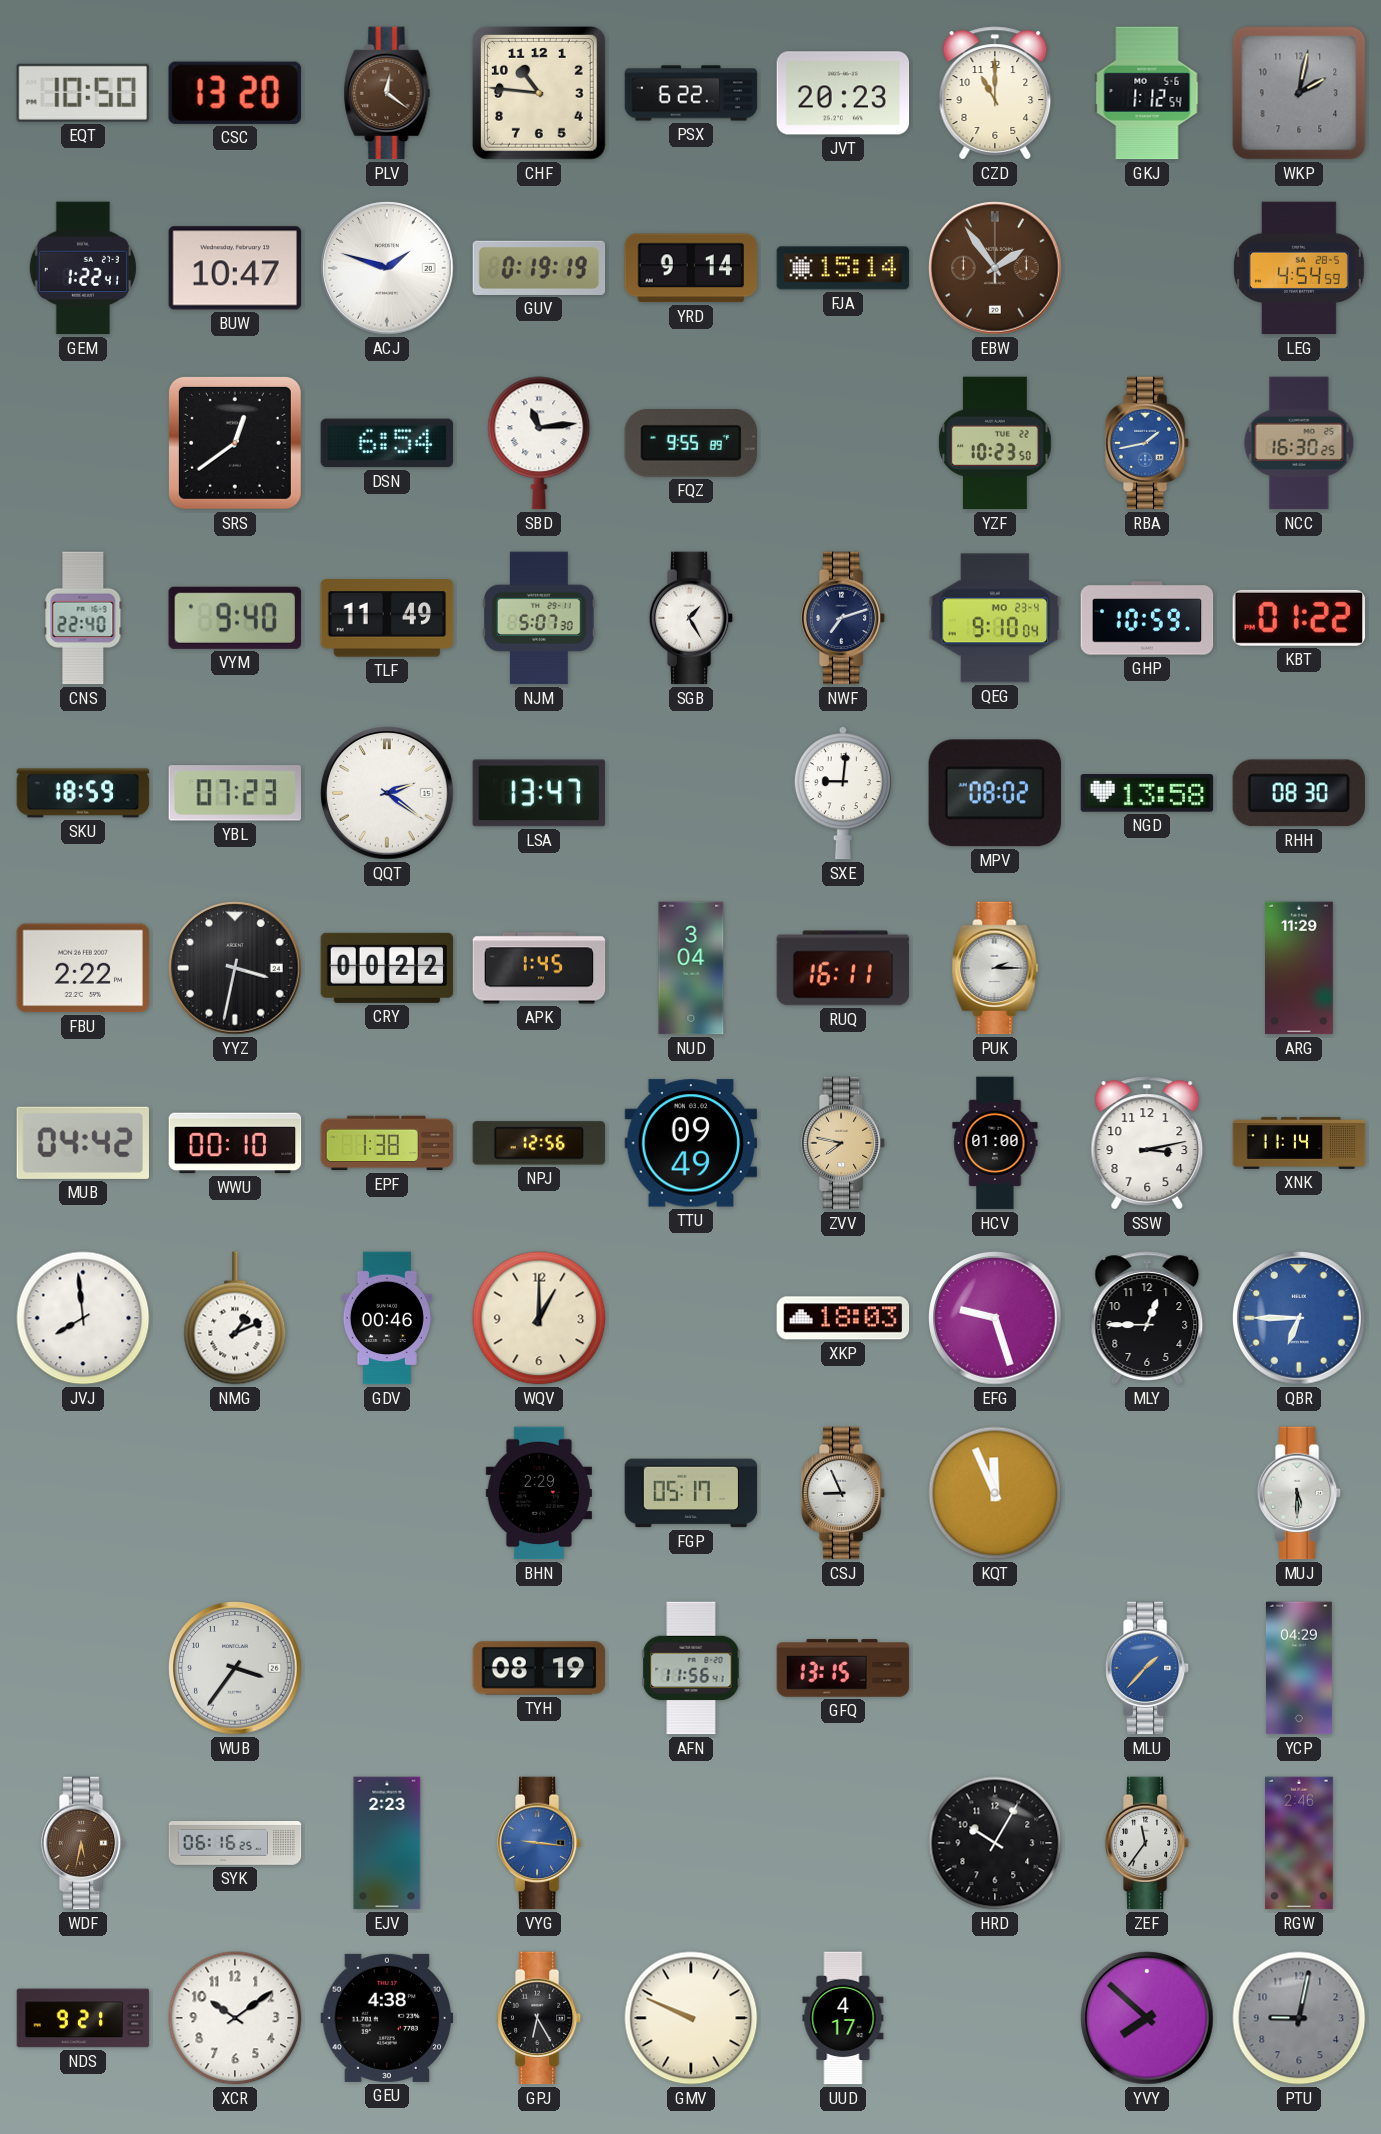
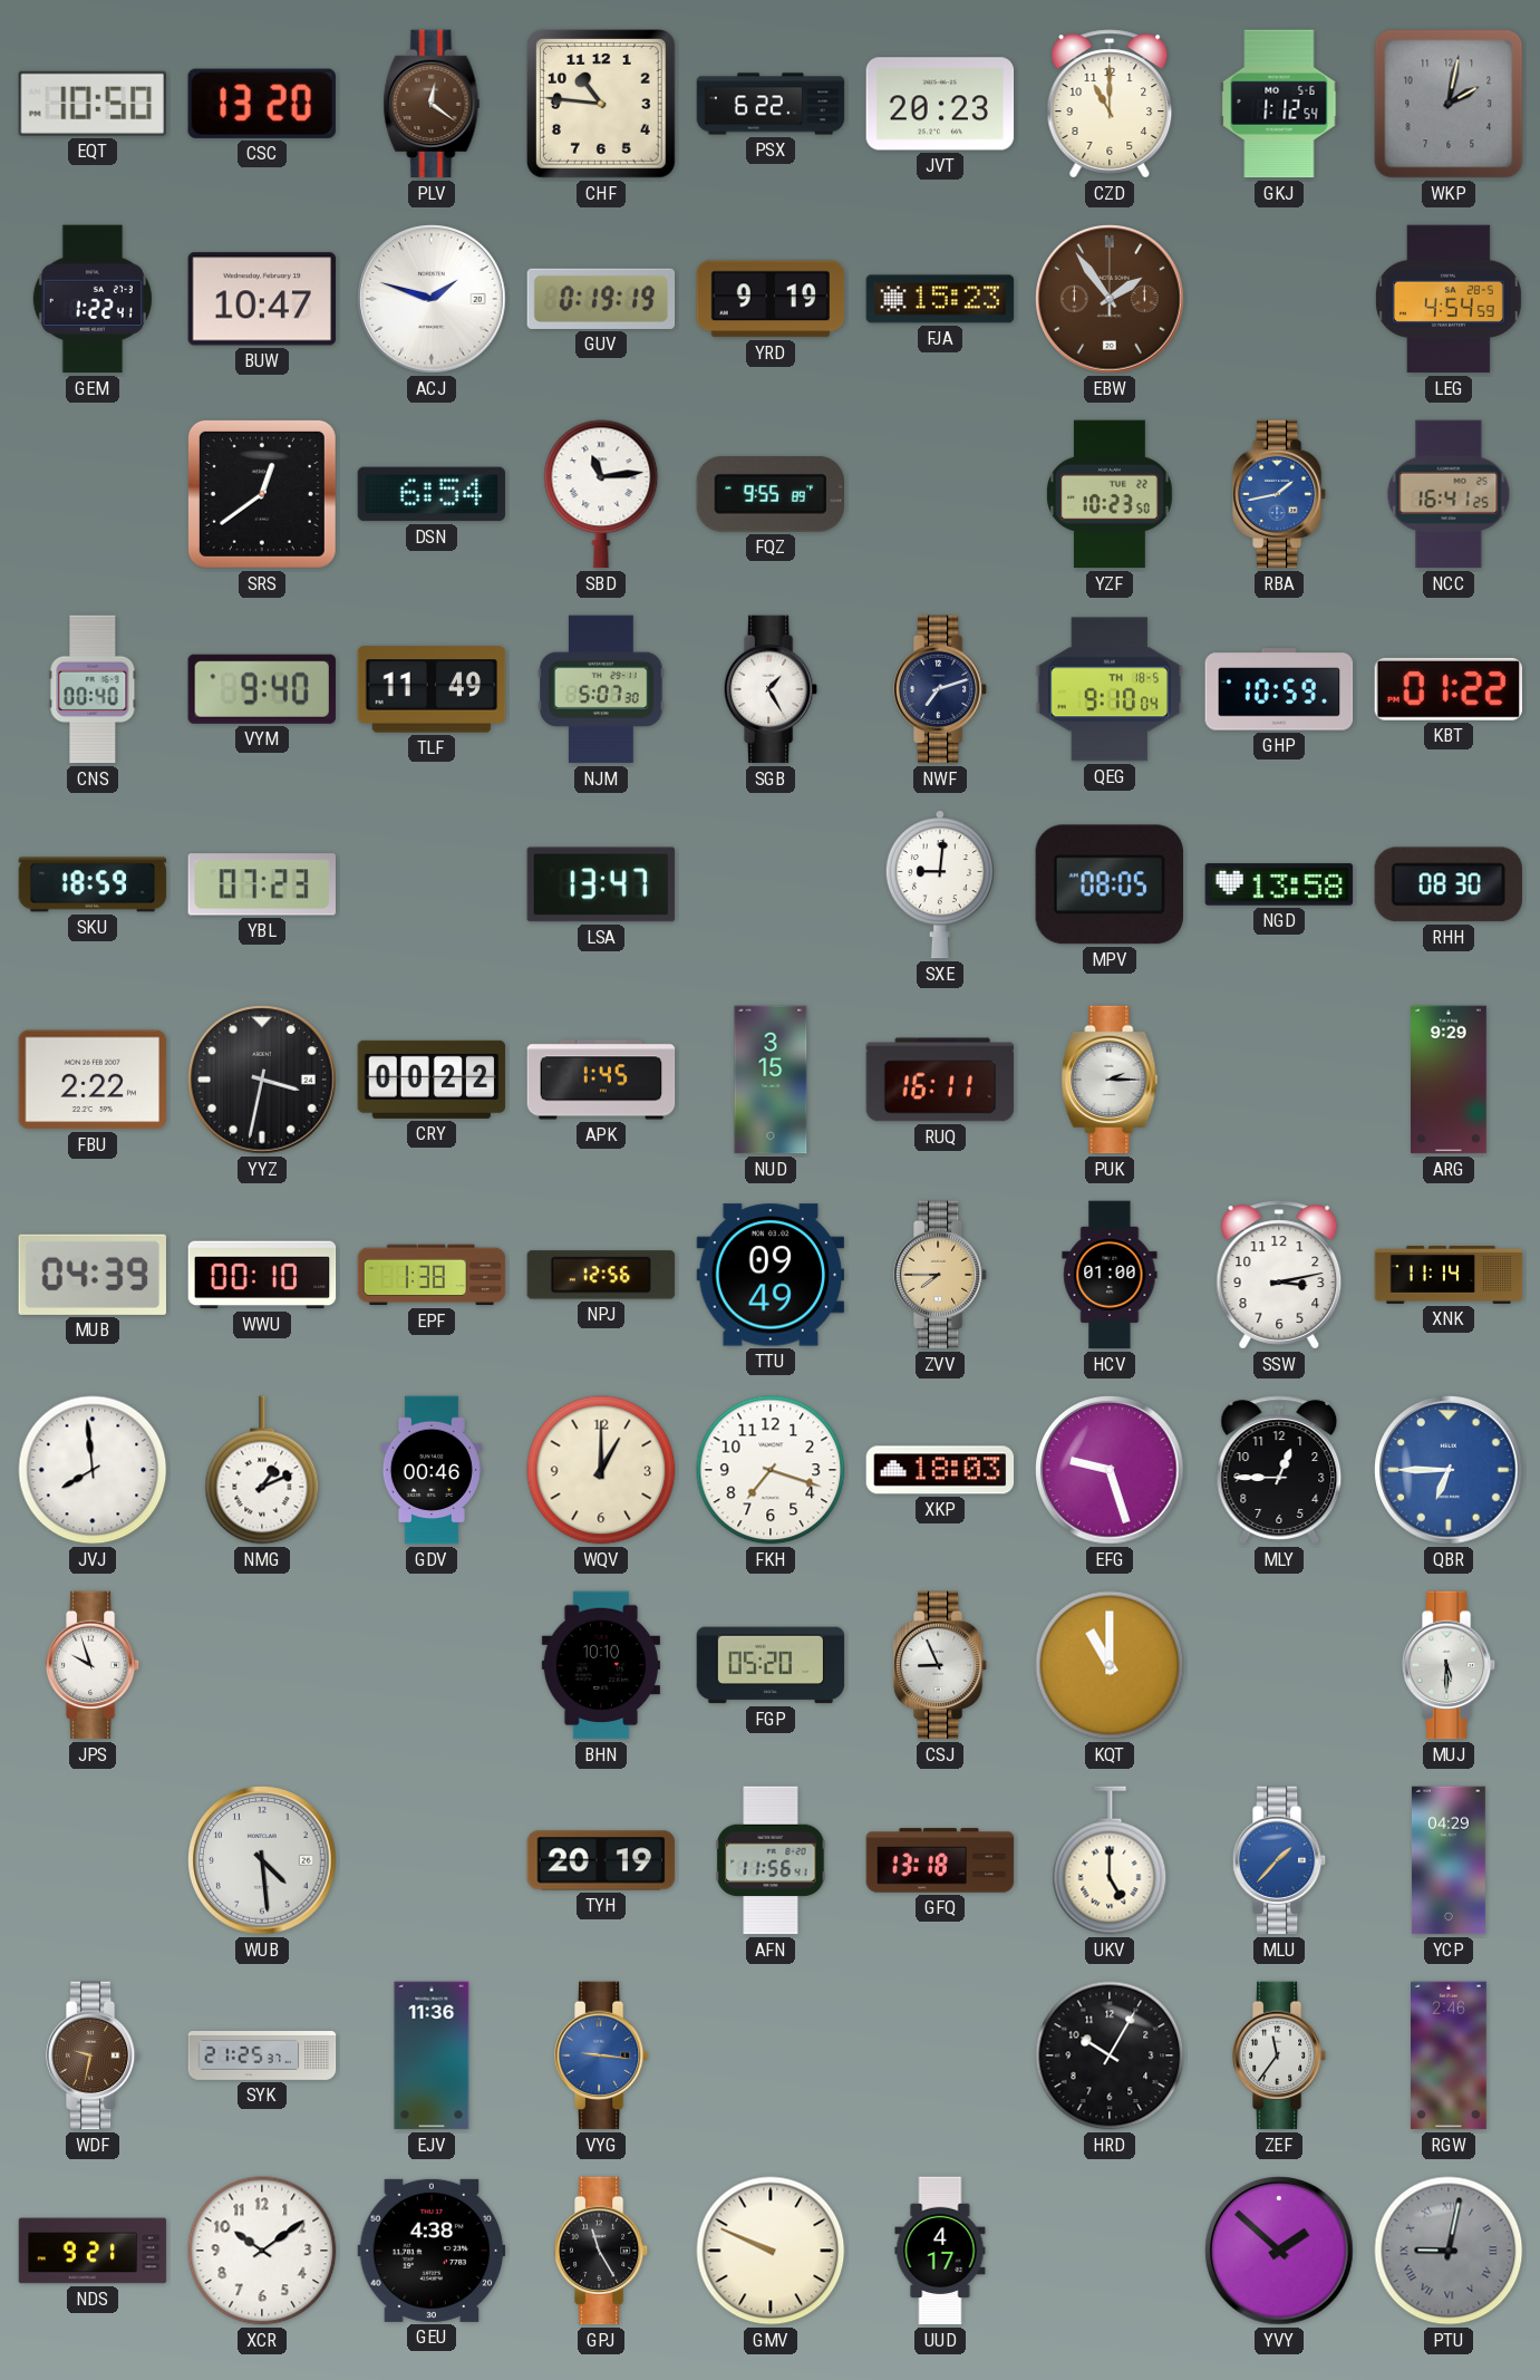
YRD: 9:14 -> 9:19 (771, 299)
FJA: 15:14 -> 15:23 (940, 299)
NCC: 16:30 -> 16:41 (1449, 494)
CNS: 22:40 -> 00:40 (93, 689)
QEG date: MO 23-4 -> TH 18-5 (1110, 689)
QQT: 2:21 -> none (387, 793)
MPV: 08:02 -> 08:05 (1108, 884)
NUD: 3:04 -> 3:15 (771, 1080)
ARG: 11:29 -> 9:29 (1450, 1080)
MUB: 04:42 -> 04:39 (93, 1275)
ZVV: 7:47 -> 7:45 (940, 1275)
FKH: none -> 7:18 (771, 1470)
JPS: none -> 9:57 (93, 1665)
BHN: 2:29 -> 10:10 (601, 1665)
FGP: 05:17 -> 05:20 (771, 1665)
KQT: 11:56 -> 11:00 (1110, 1665)
WUB: 3:36 -> 4:29 (262, 1860)
TYH: 08:19 -> 20:19 (601, 1860)
GFQ: 13:15 -> 13:18 (940, 1860)
UKV: none -> 5:00 (1110, 1860)
WDF: 5:32 -> 9:32 (93, 2055)
SYK: 06:16 -> 21:25 (262, 2057)
EJV: 2:23 -> 11:36 (432, 2055)
GPJ: 6:25 -> 11:25 (601, 2251)
YVY: 7:52 -> 1:52 (1279, 2251)
PTU numerals: Arabic -> Roman (1449, 2251)
